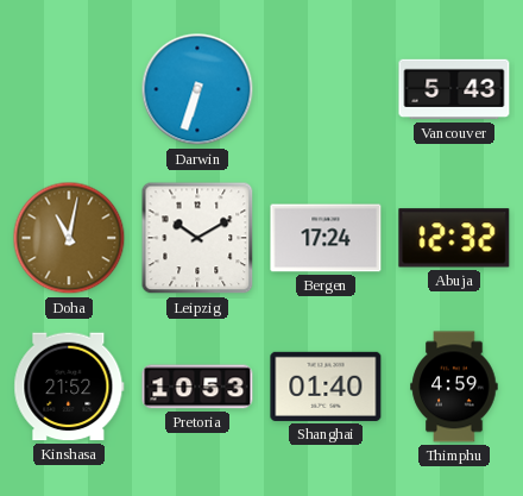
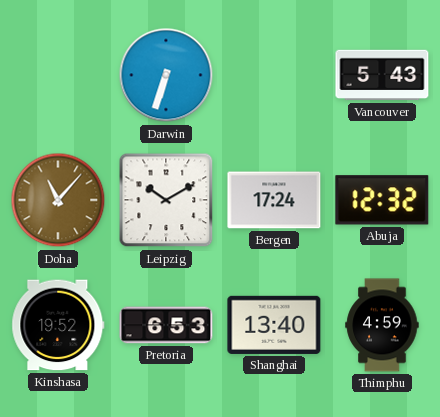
Doha: 11:02 -> 11:07 (58, 200)
Kinshasa: 21:52 -> 19:52 (58, 325)
Pretoria: 10:53 -> 6:53 (166, 325)
Shanghai: 01:40 -> 13:40 (274, 325)
